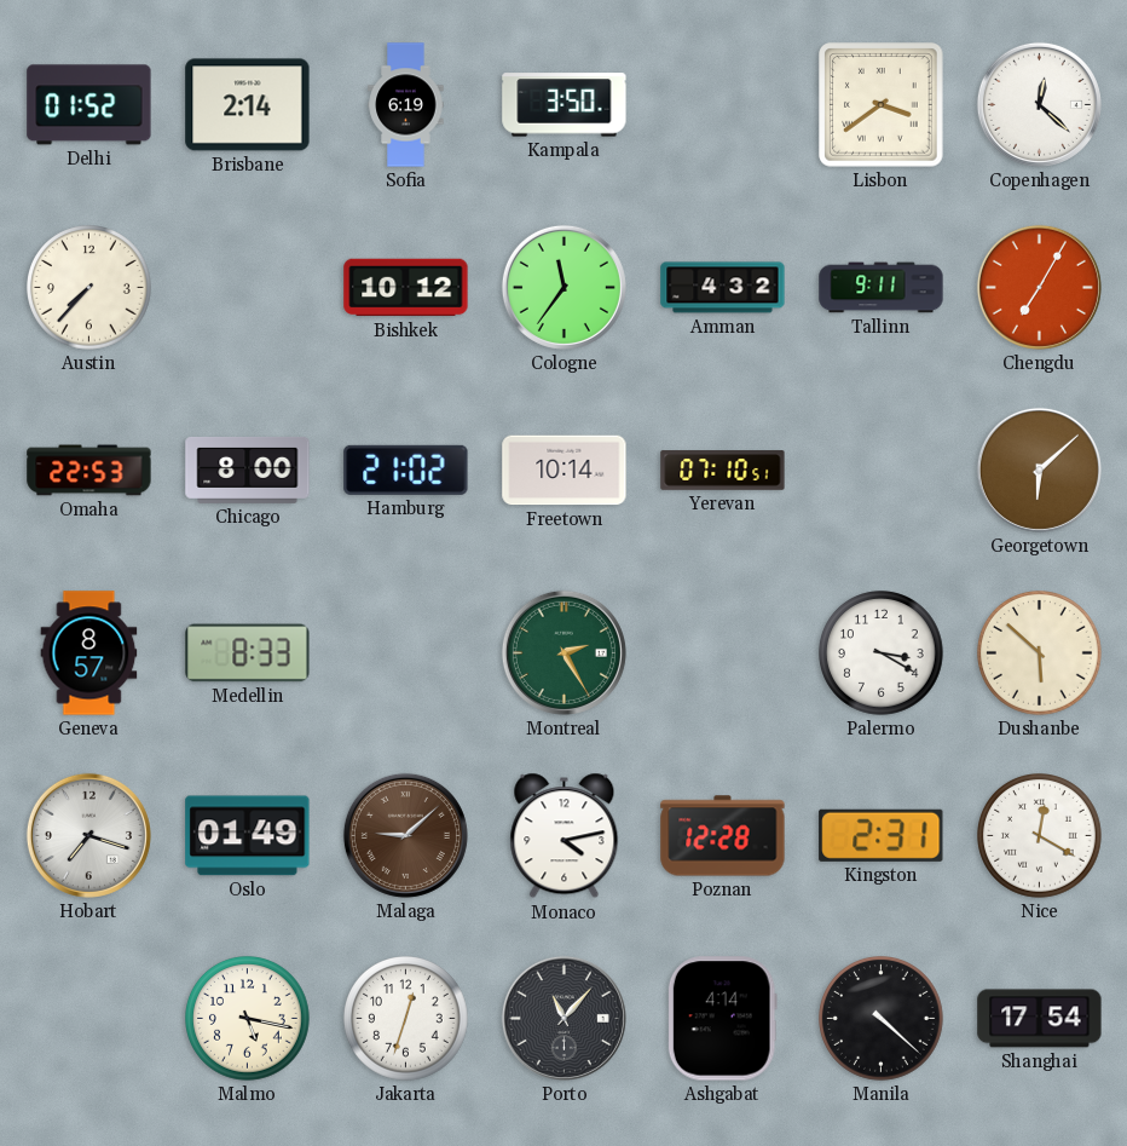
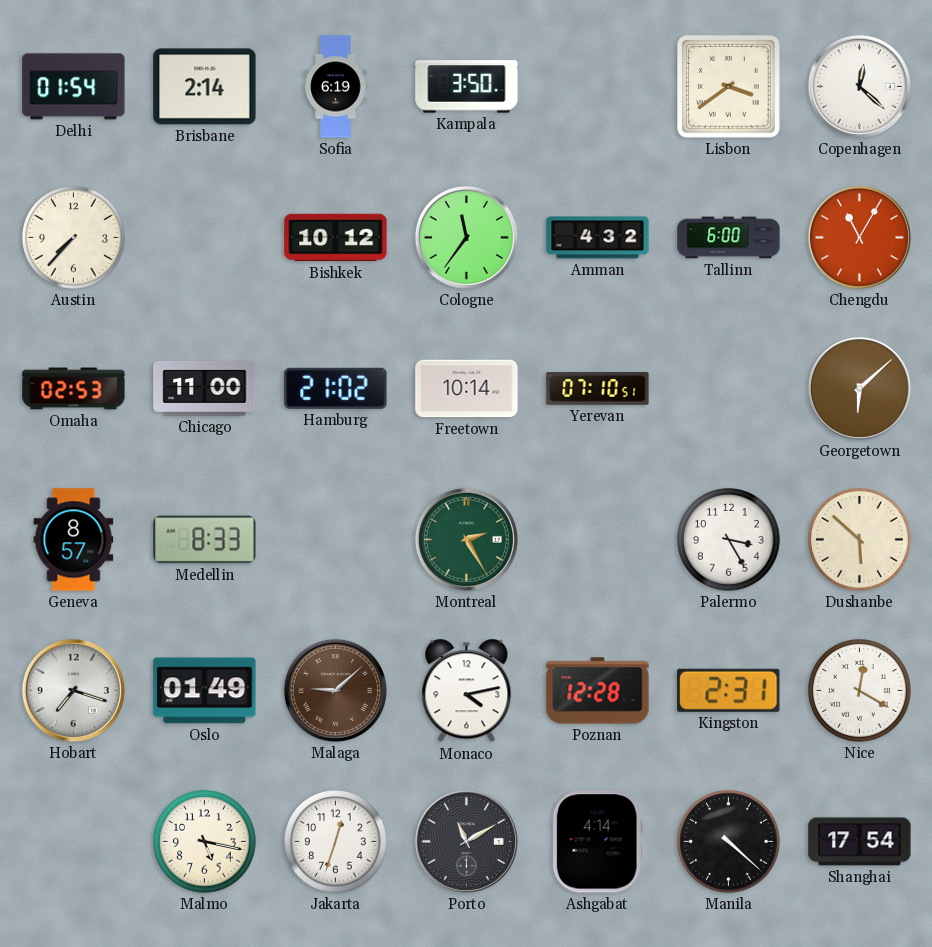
Delhi: 01:52 -> 01:54 (74, 87)
Tallinn: 9:11 -> 6:00 (729, 238)
Chengdu: 7:05 -> 11:05 (859, 237)
Omaha: 22:53 -> 02:53 (74, 389)
Chicago: 8:00 -> 11:00 (205, 388)
Palermo: 3:20 -> 3:25 (729, 540)
Porto: 11:07 -> 11:10 (466, 841)
